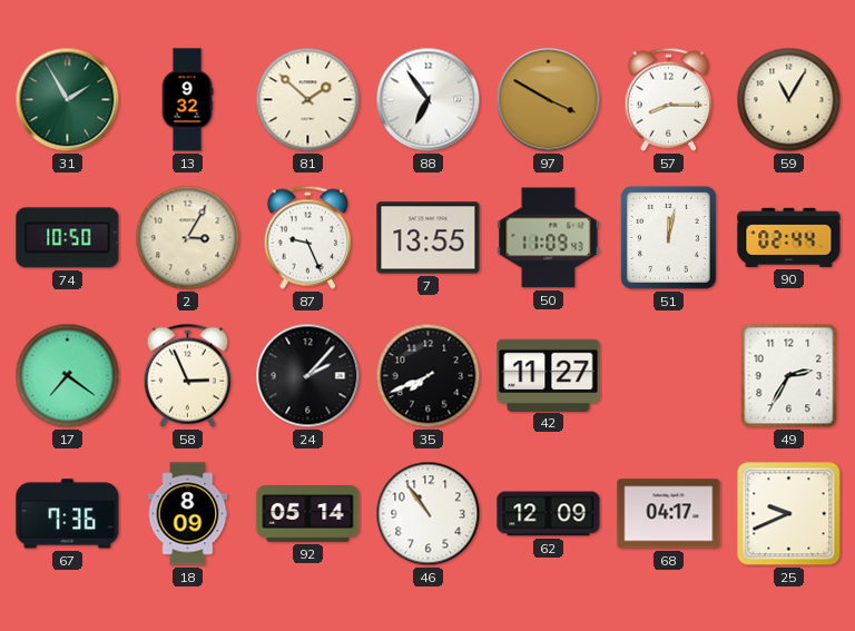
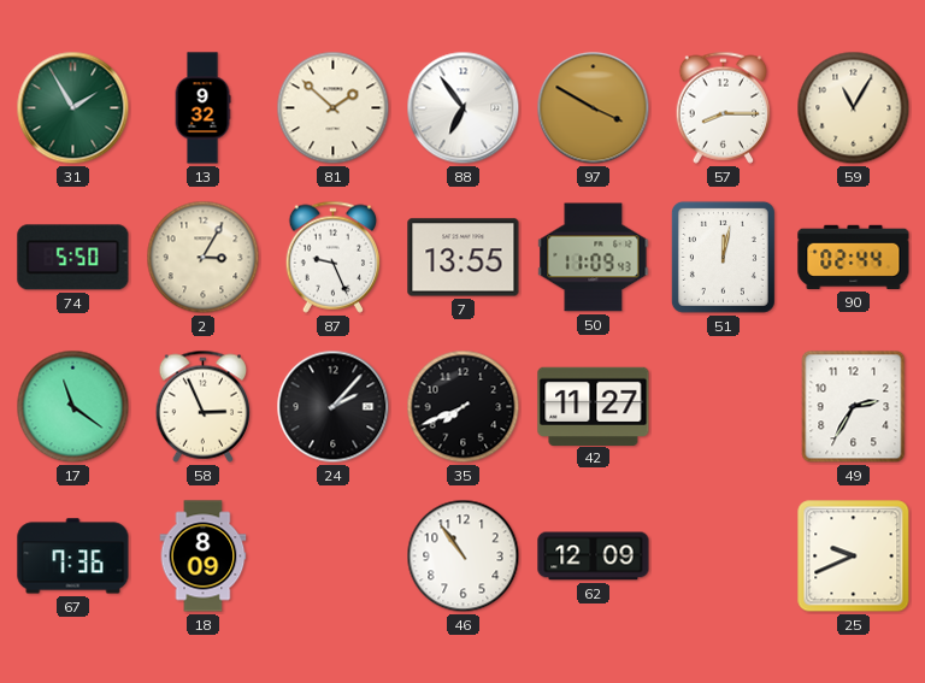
74: 10:50 -> 5:50 (73, 258)
17: 7:21 -> 11:21 (73, 407)
92: 05:14 -> none (308, 514)
68: 04:17 -> none (669, 514)
